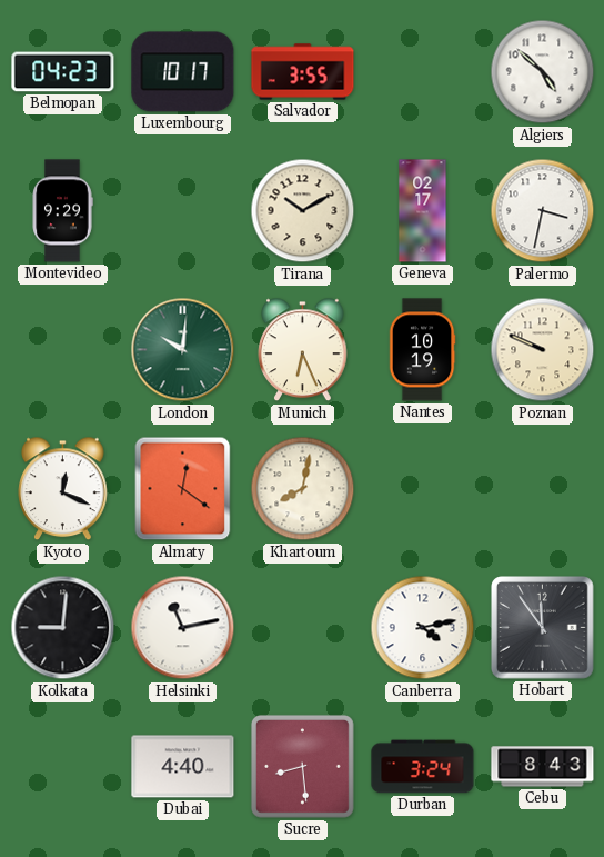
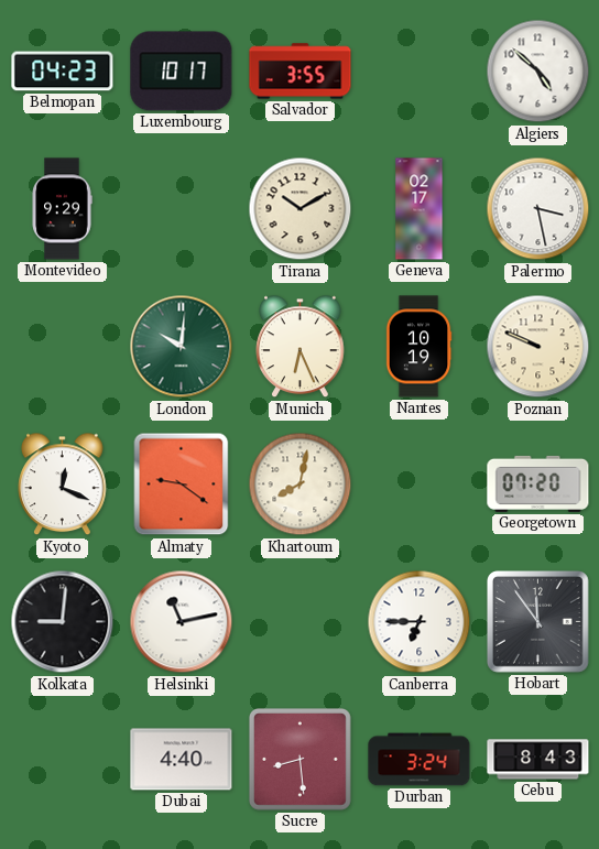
Palermo: 3:32 -> 3:28 (538, 209)
Almaty: 12:21 -> 9:21 (182, 485)
Georgetown: none -> 07:20 (538, 483)
Canberra: 4:13 -> 6:45 (420, 622)
